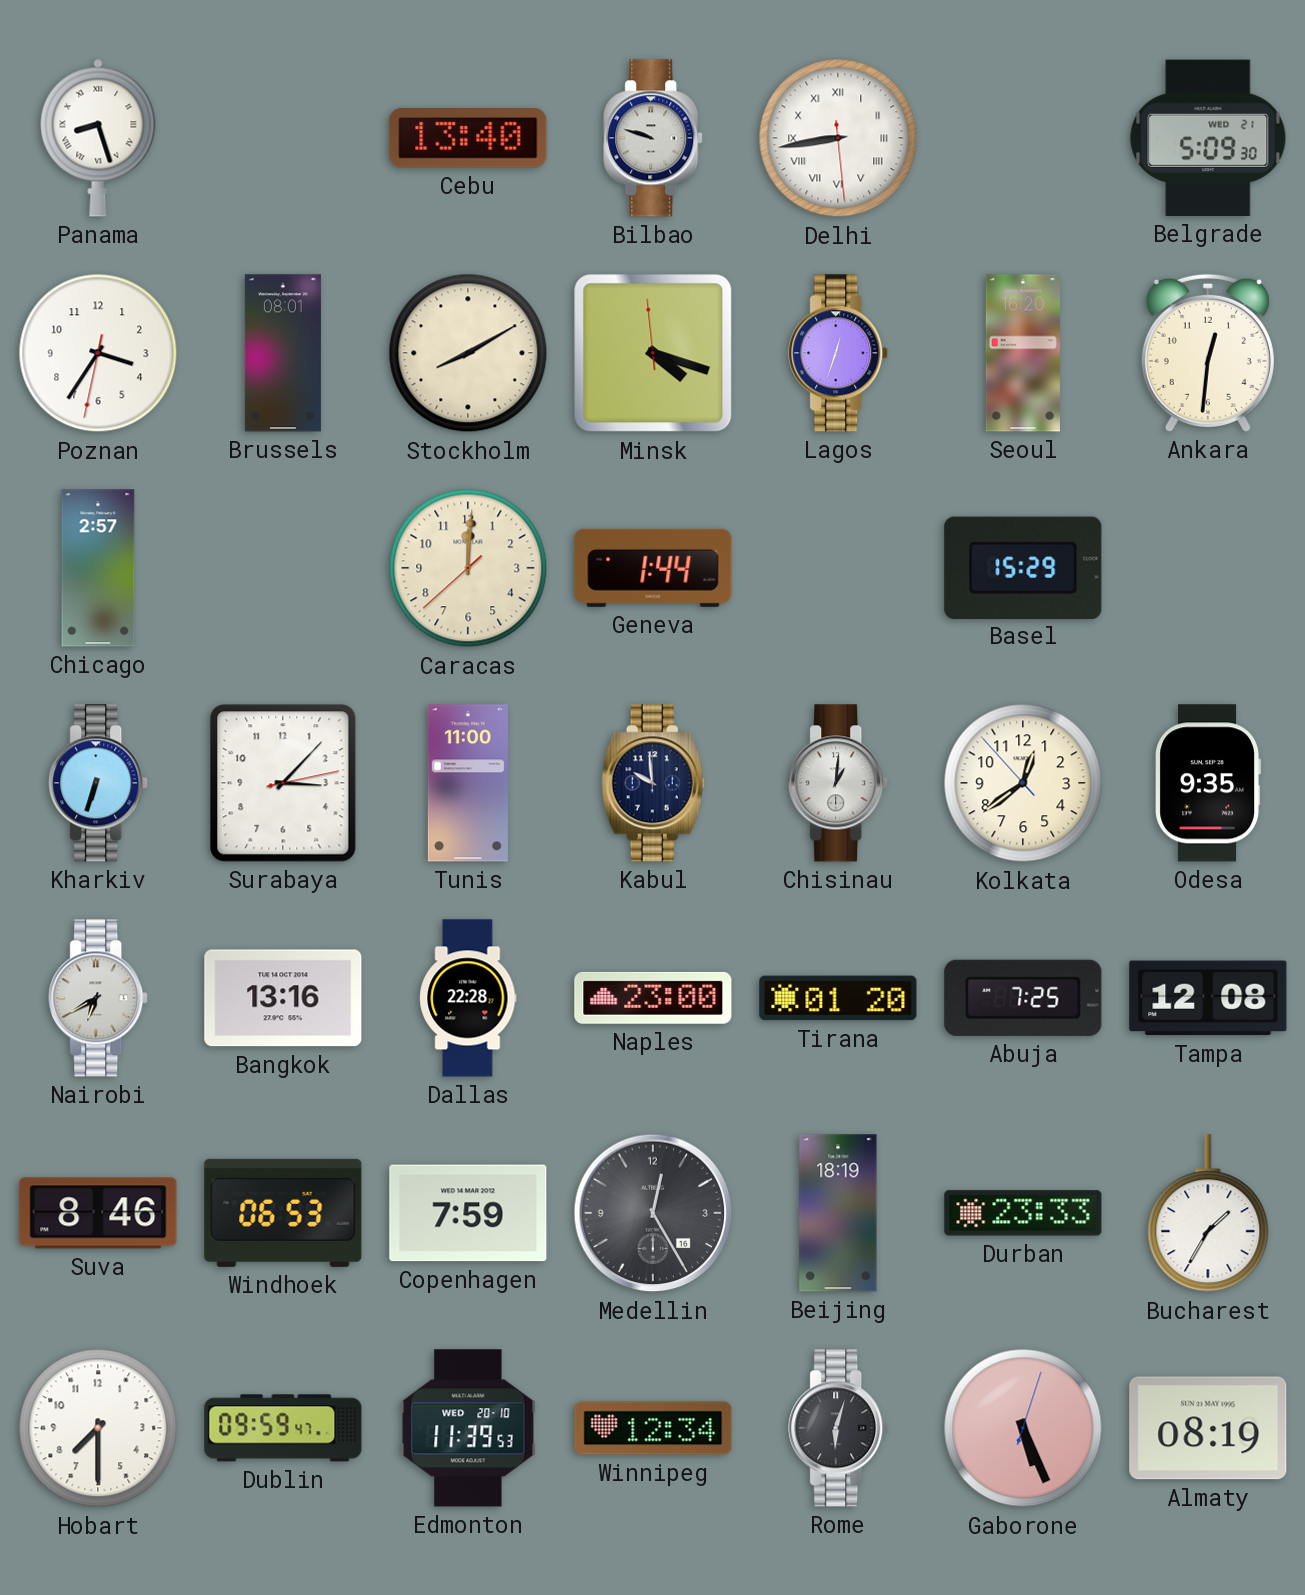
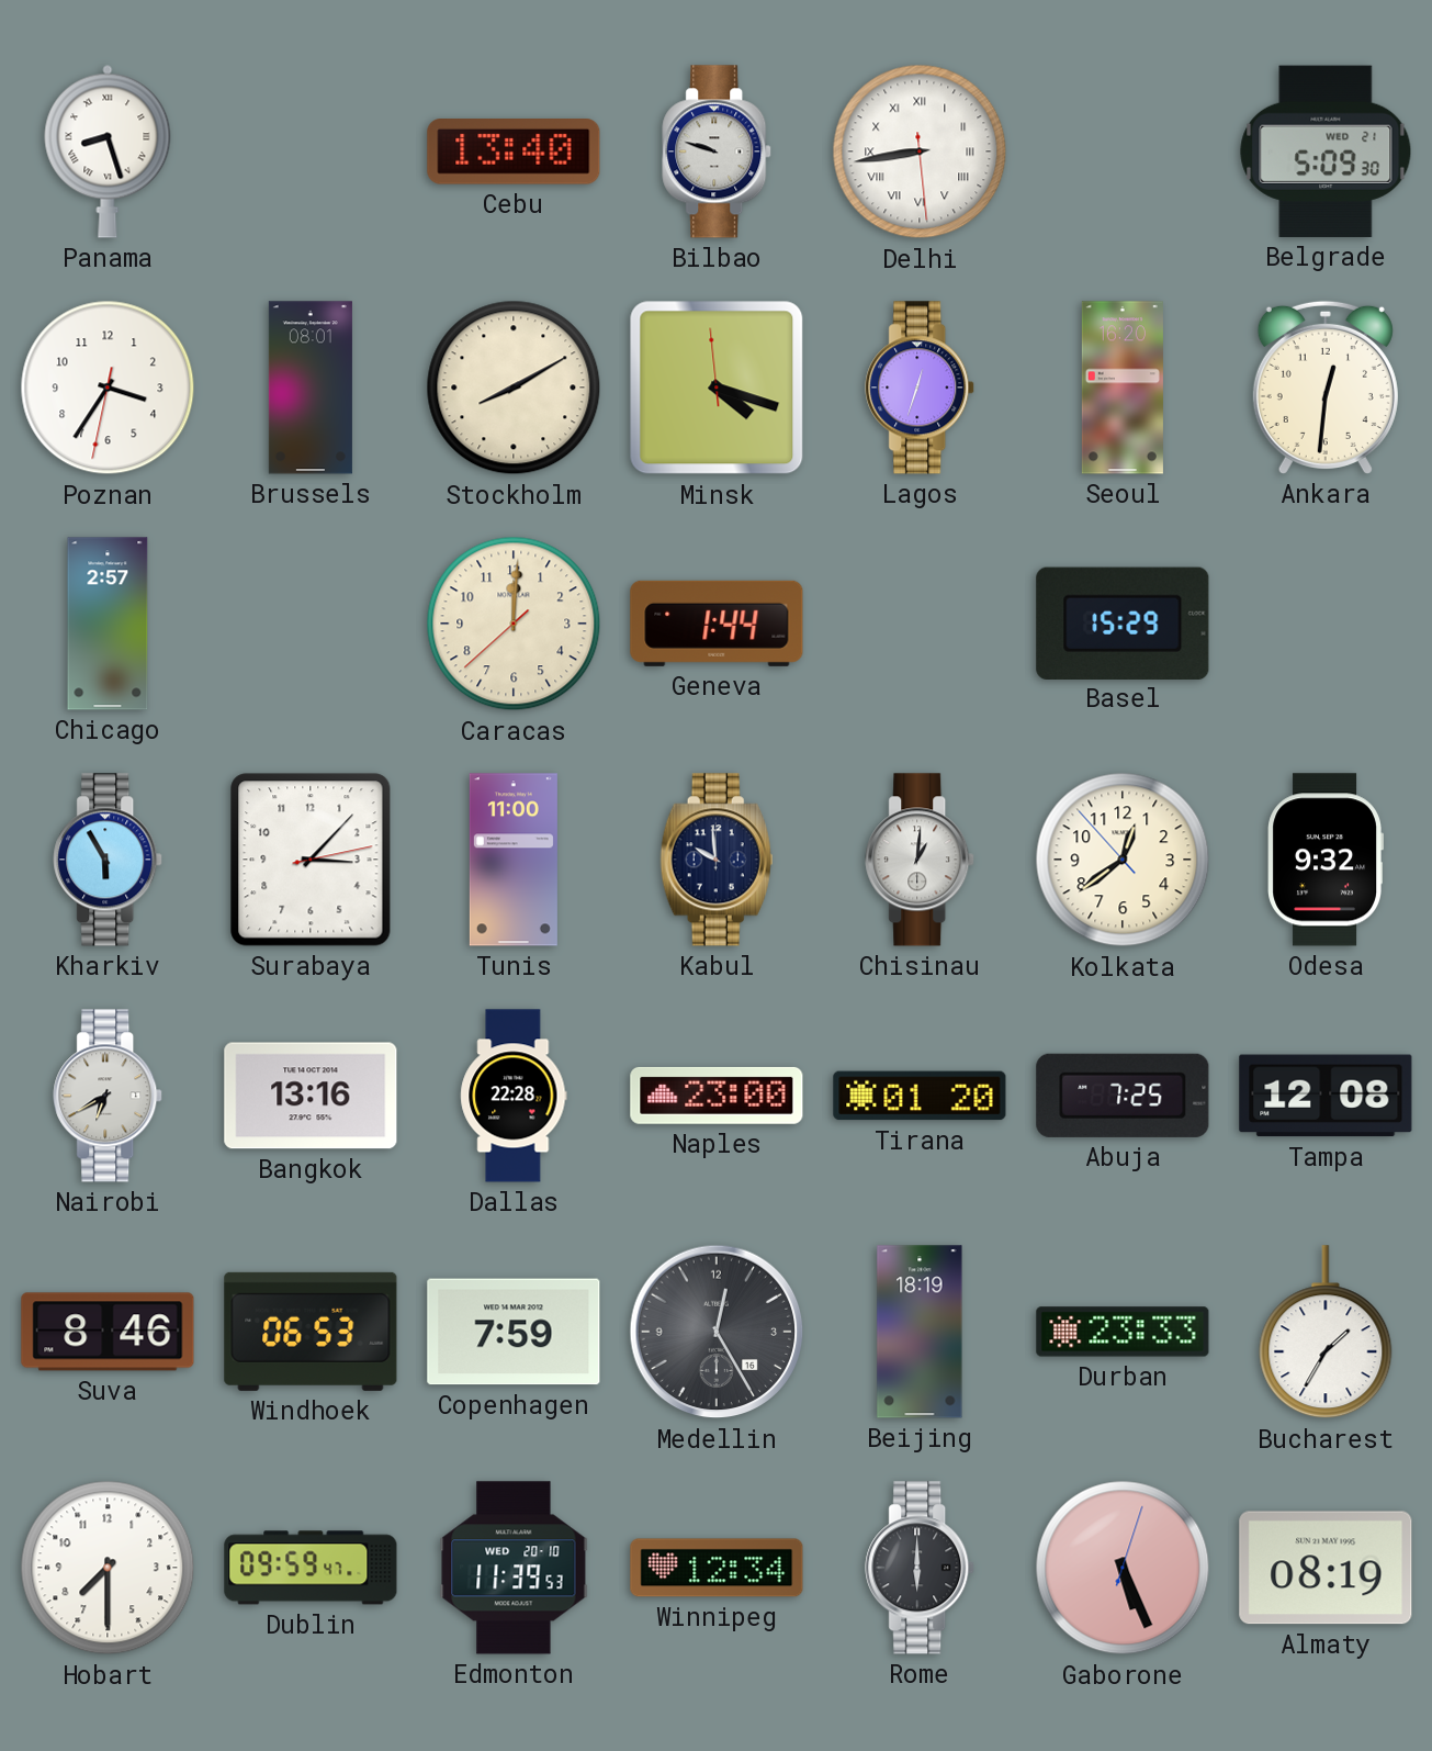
Kharkiv: 6:33 -> 5:55 (109, 860)
Odesa: 9:35 -> 9:32 (1326, 860)
Rome: 6:03 -> 6:00 (921, 1568)
